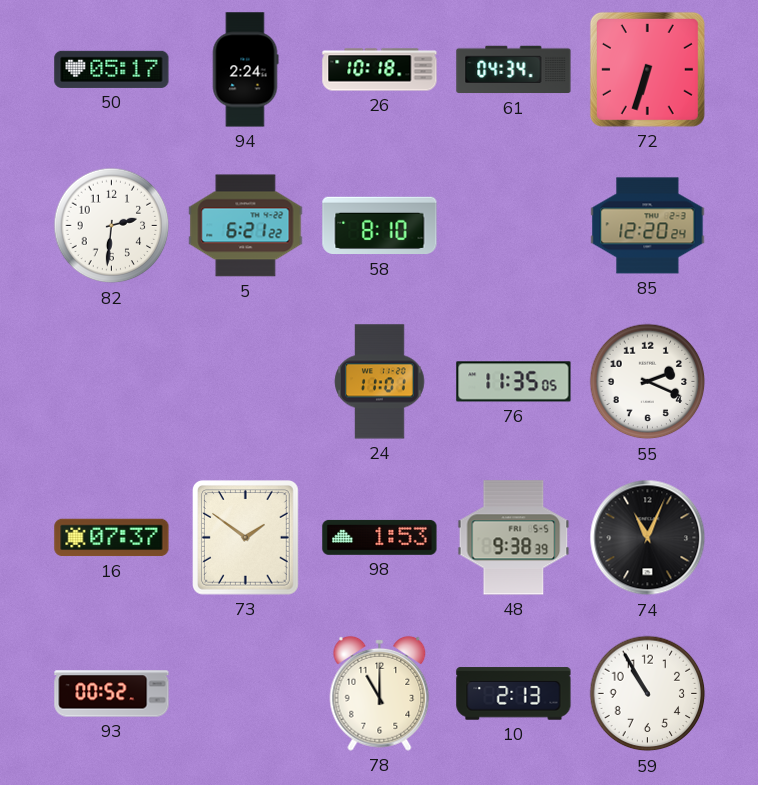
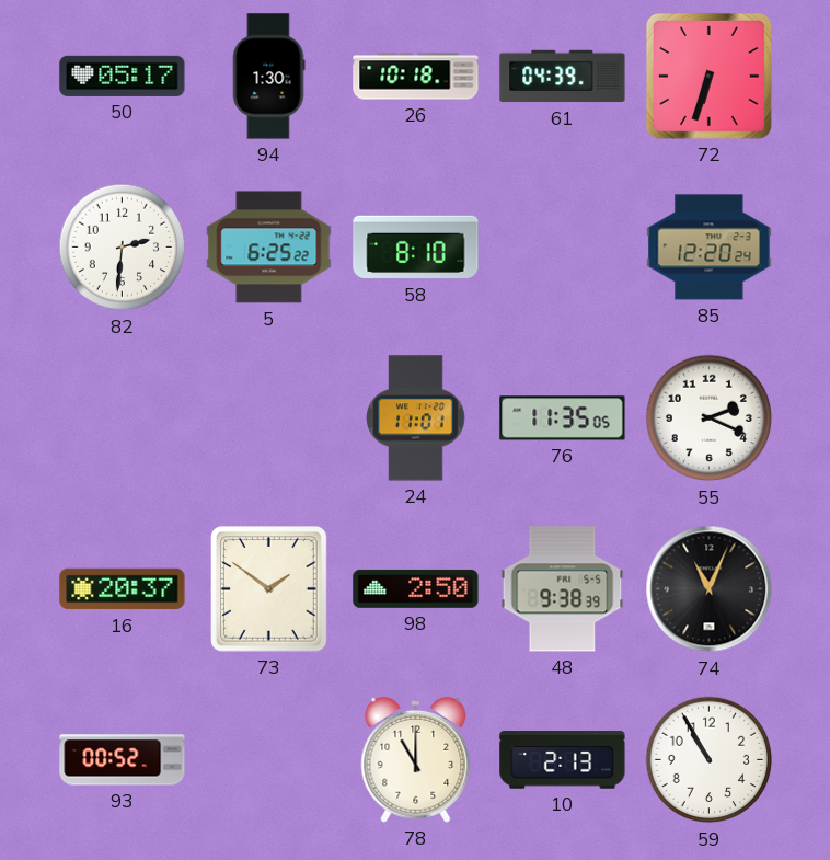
94: 2:24 -> 1:30 (268, 77)
61: 04:34 -> 04:39 (563, 77)
5: 6:21 -> 6:25 (269, 248)
16: 07:37 -> 20:37 (123, 589)
98: 1:53 -> 2:50 (416, 588)
